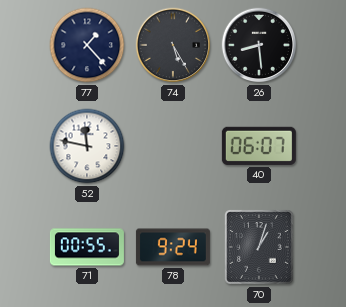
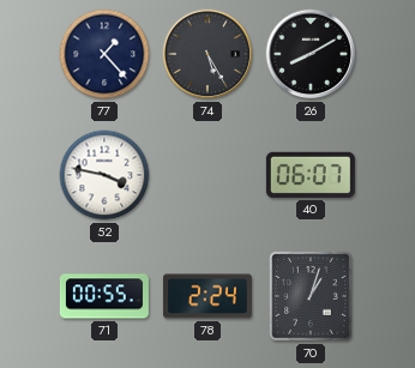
26: 8:29 -> 8:10 (311, 54)
52: 11:47 -> 3:47 (104, 175)
78: 9:24 -> 2:24 (207, 296)
